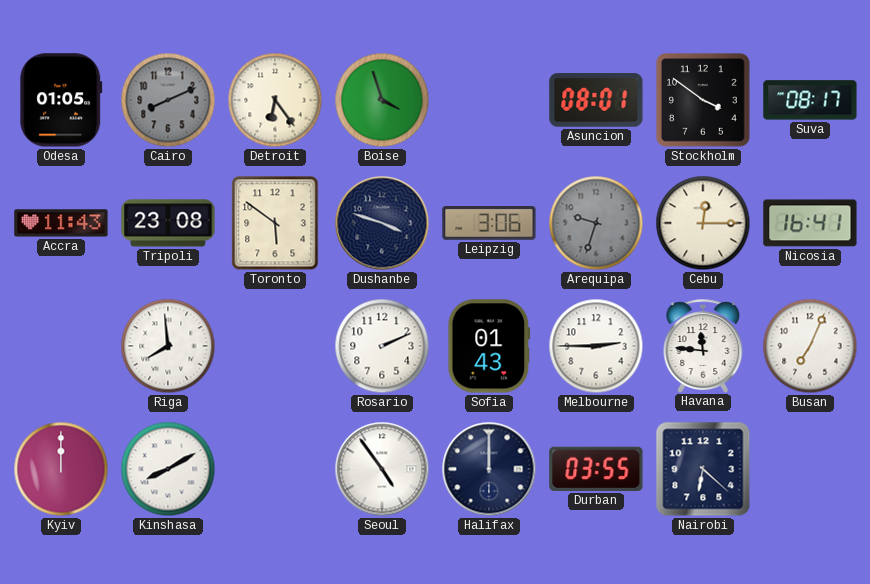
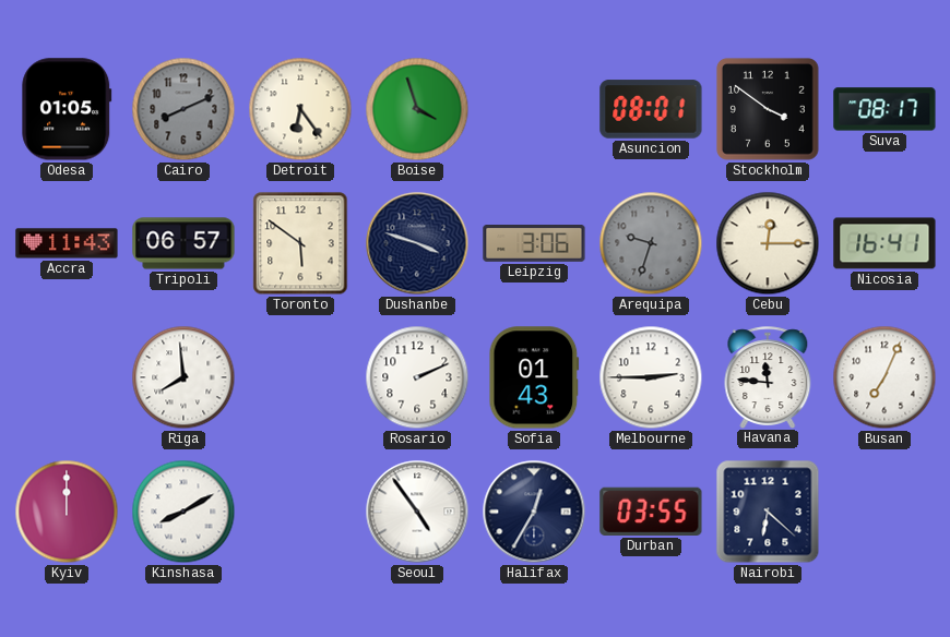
Tripoli: 23:08 -> 06:57 (183, 243)
Halifax: 12:00 -> 12:35 (534, 512)
